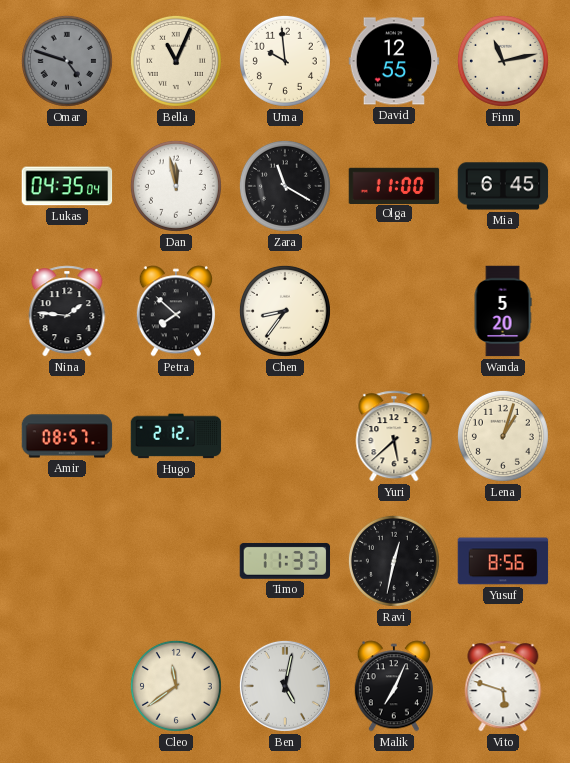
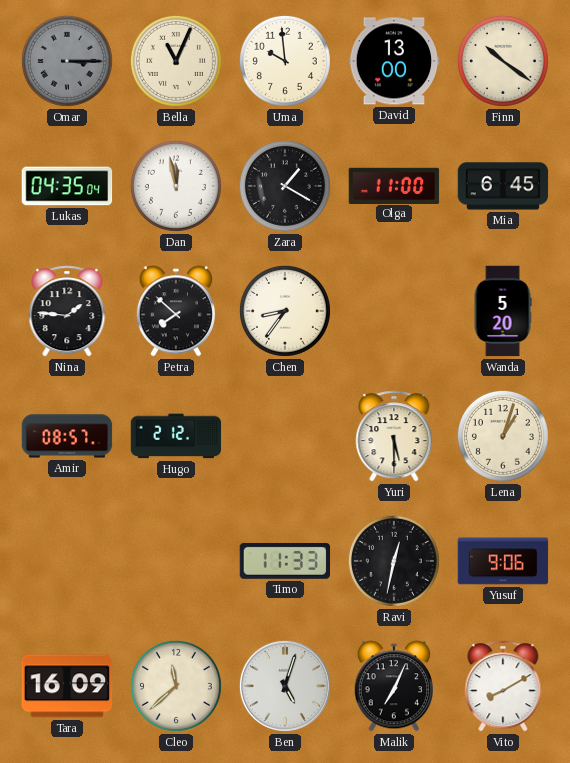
Omar: 4:48 -> 3:15 (67, 61)
David: 12:55 -> 13:00 (394, 61)
Finn: 11:13 -> 10:21 (503, 61)
Zara: 11:20 -> 1:20 (285, 186)
Yuri: 5:38 -> 5:30 (394, 436)
Yusuf: 8:56 -> 9:06 (503, 561)
Tara: none -> 16:09 (67, 686)
Cleo: 11:39 -> 11:38 (176, 686)
Ben: 5:02 -> 5:03 (285, 686)
Vito: 5:48 -> 8:10 (503, 686)
